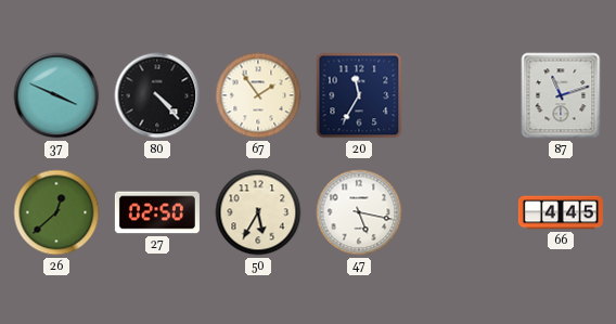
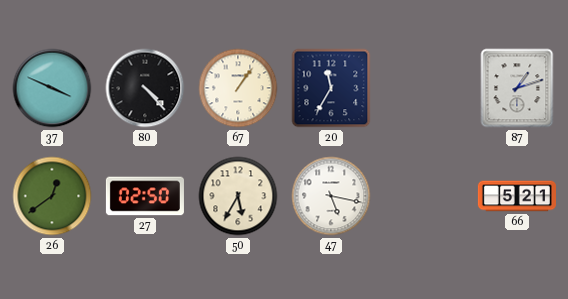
67: 1:54 -> 1:06 (238, 88)
87: 11:12 -> 1:12 (517, 88)
26: 12:38 -> 12:39 (52, 196)
66: 4:45 -> 5:21 (517, 196)
